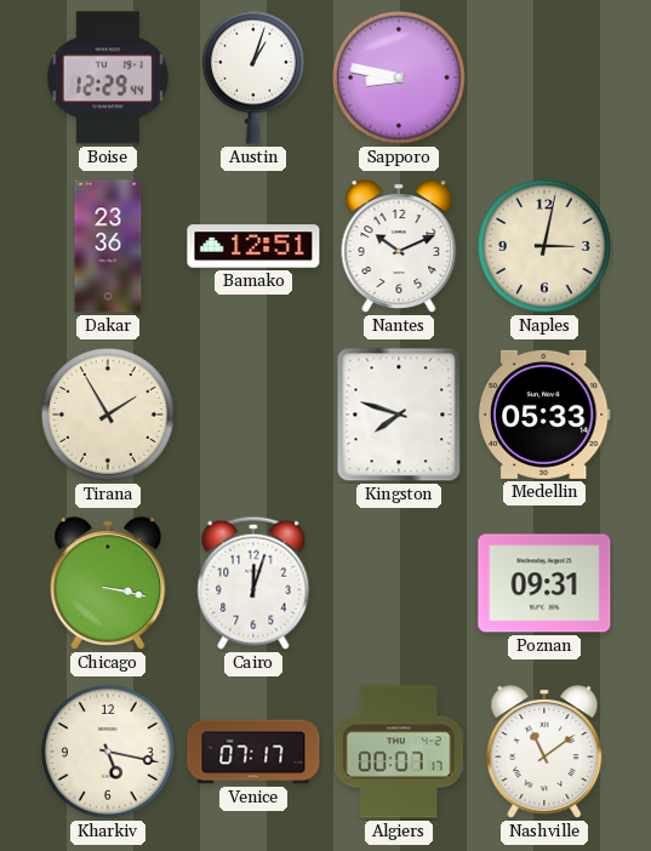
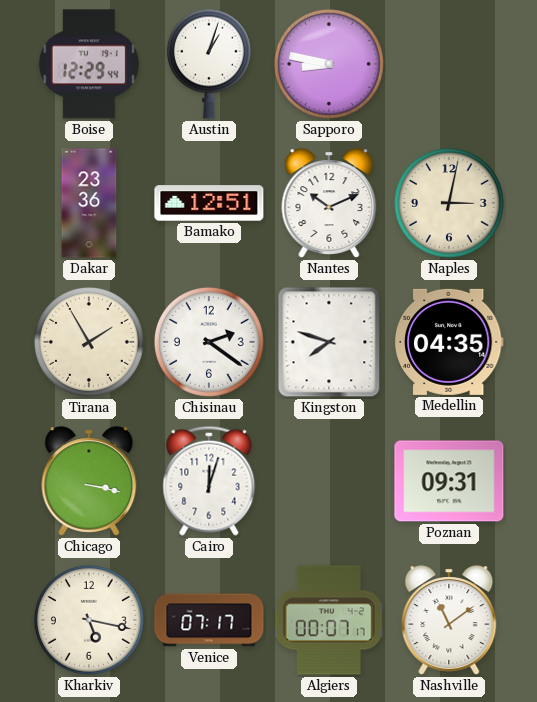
Chisinau: none -> 2:21 (209, 342)
Medellin: 05:33 -> 04:35 (449, 342)
